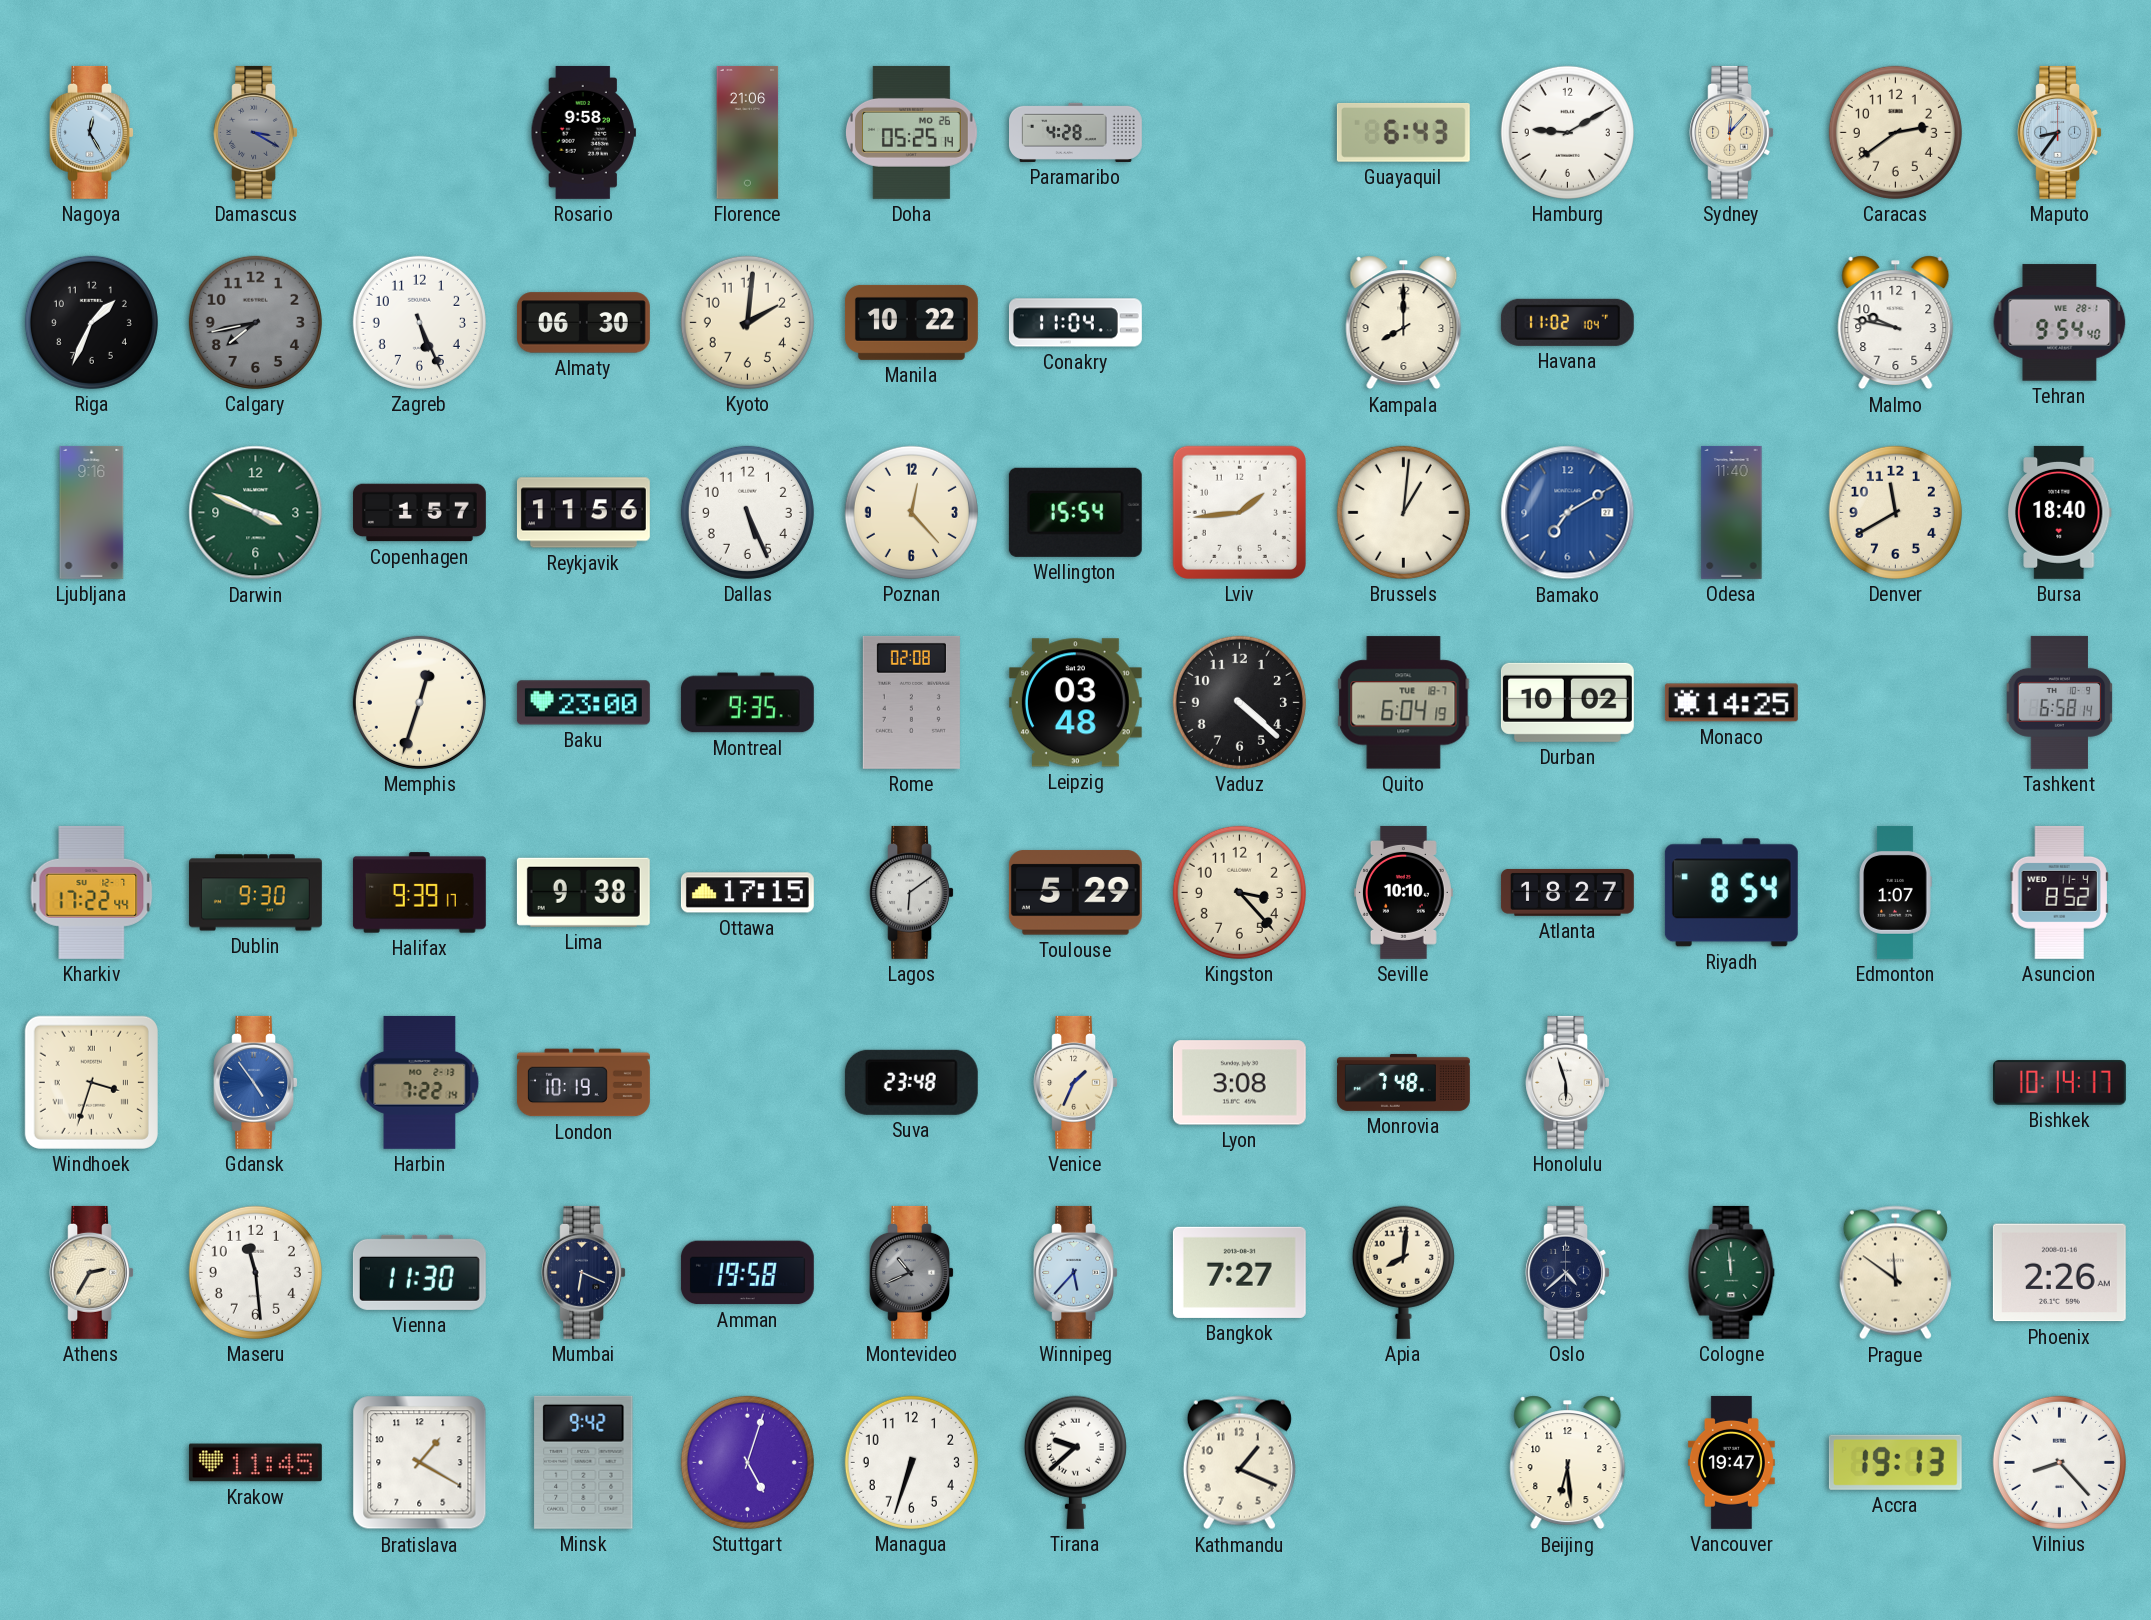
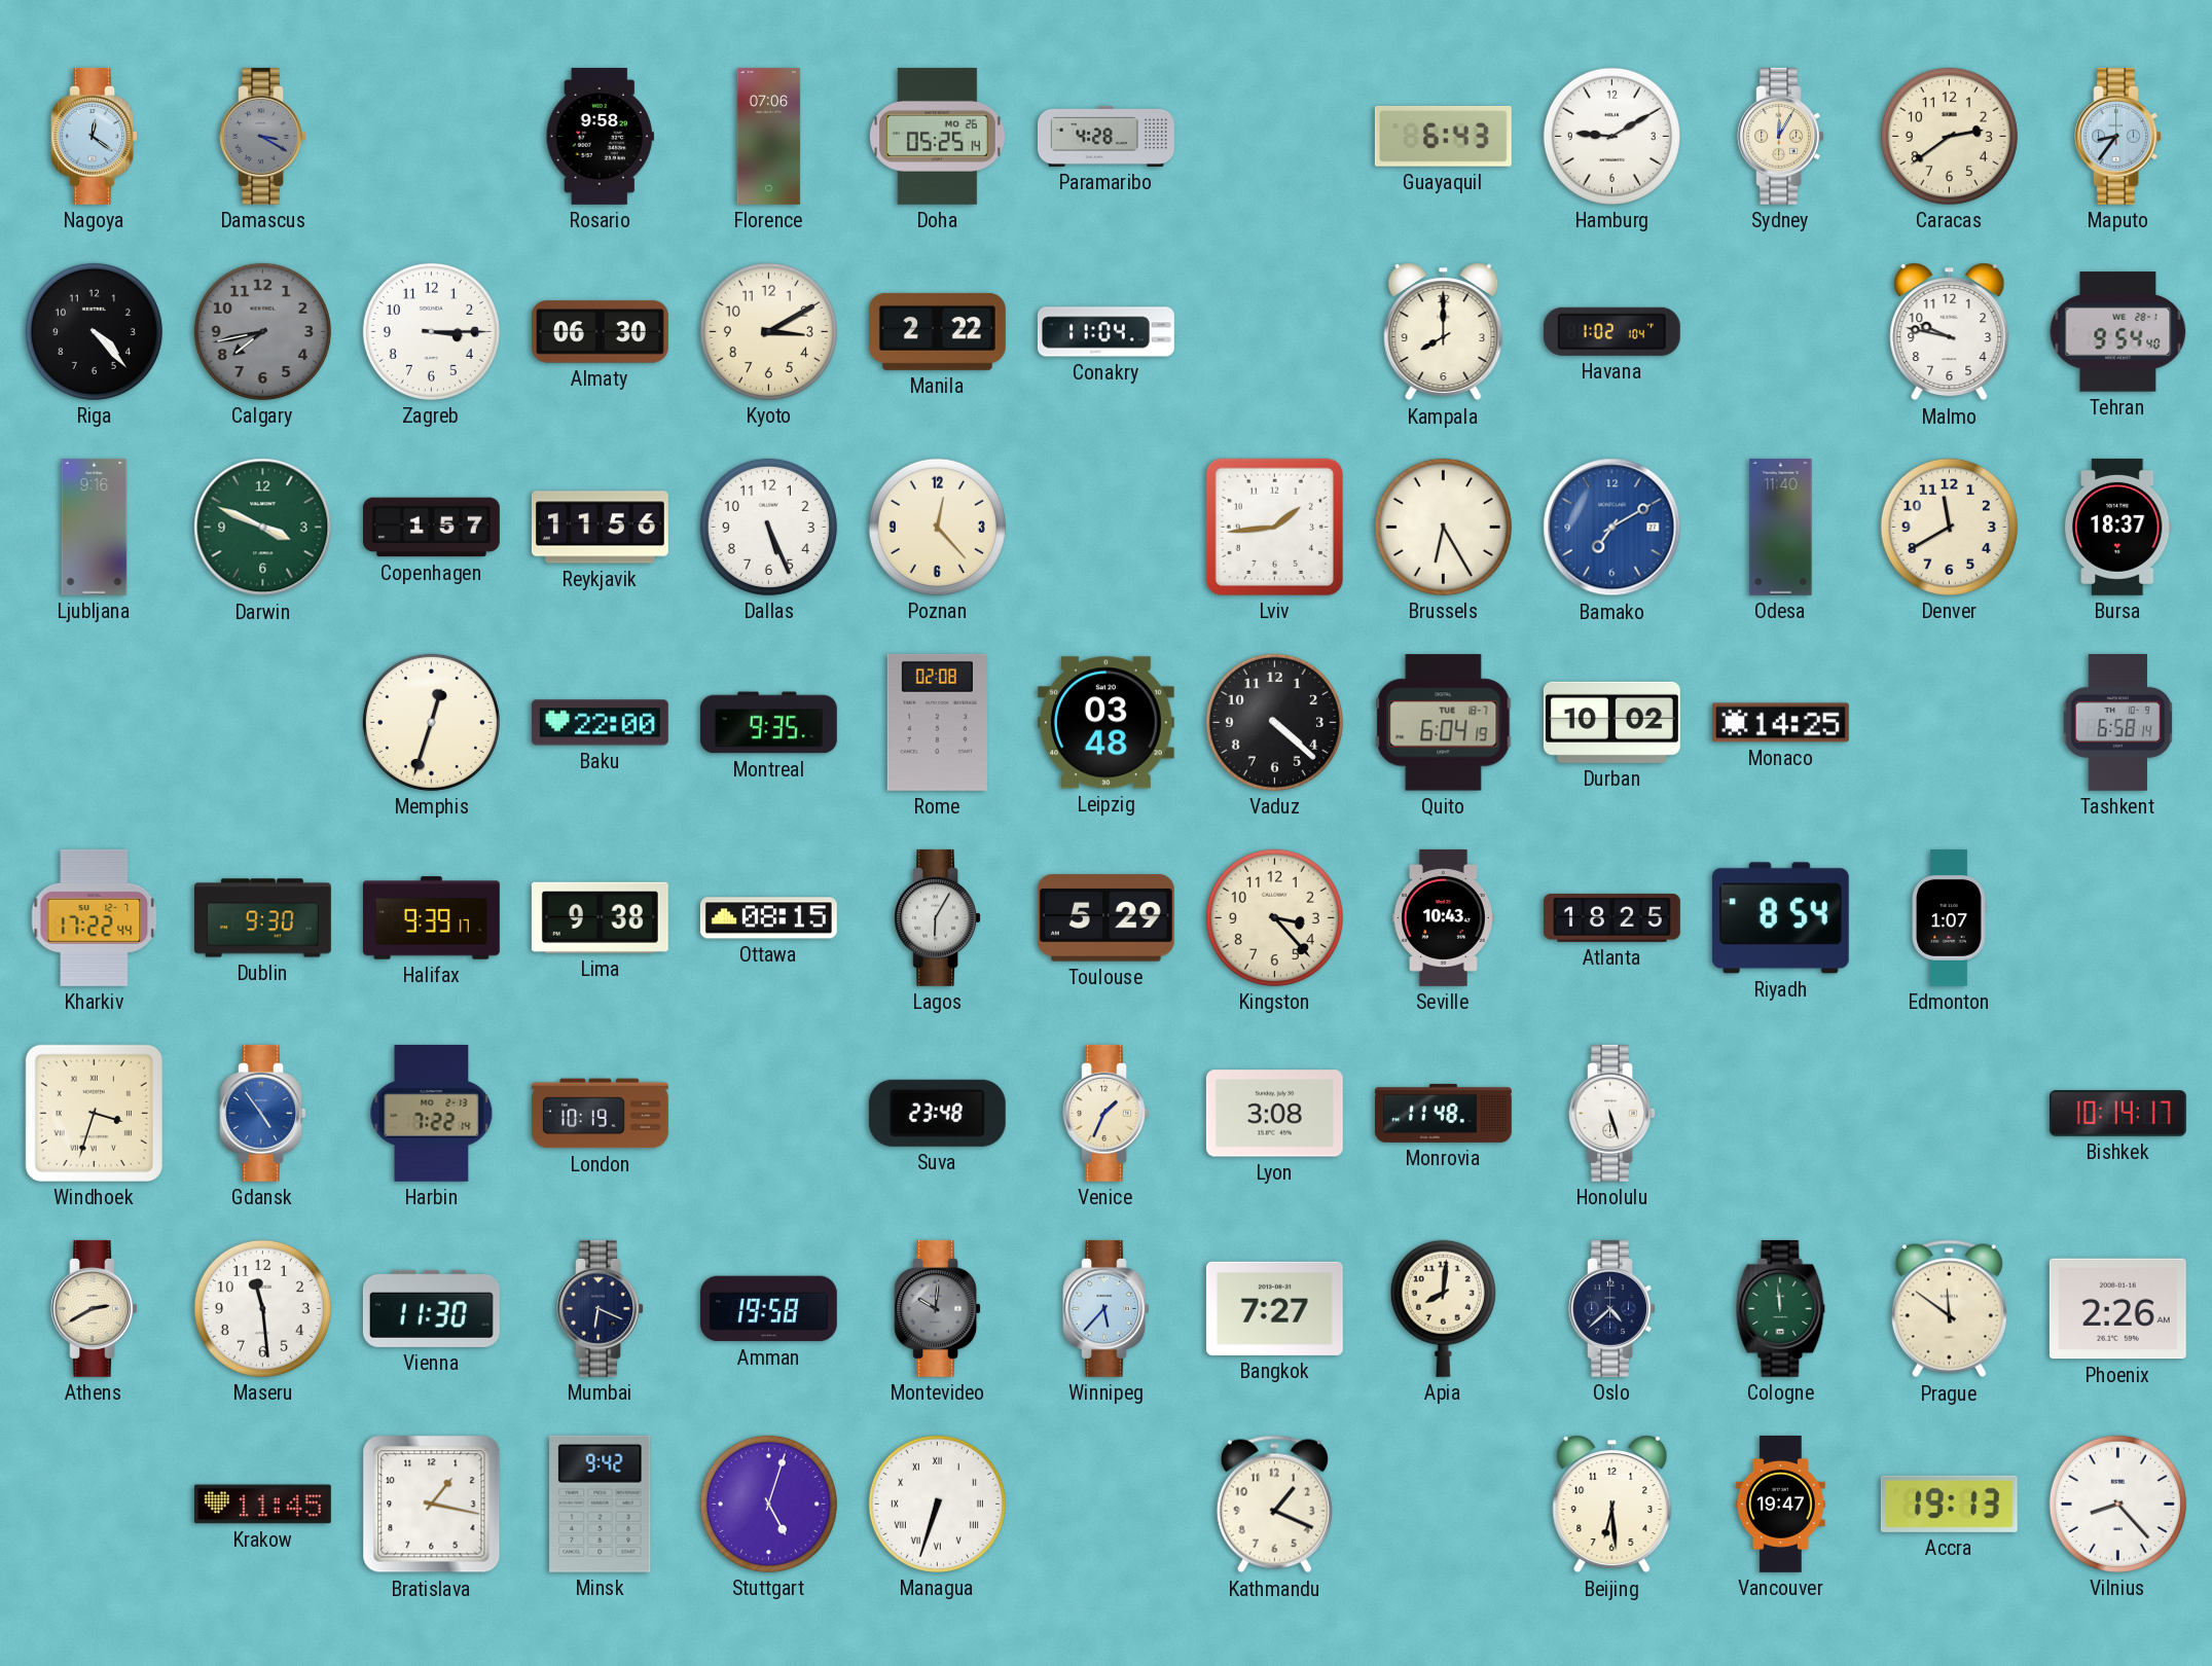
Nagoya: 12:25 -> 12:21 (94, 136)
Florence: 21:06 -> 07:06 (769, 136)
Sydney: 12:07 -> 12:05 (1780, 136)
Riga: 1:34 -> 4:23 (94, 331)
Zagreb: 5:26 -> 3:15 (431, 331)
Kyoto: 2:01 -> 3:10 (768, 331)
Manila: 10:22 -> 2:22 (937, 331)
Havana: 11:02 -> 1:02 (1611, 331)
Wellington: 15:54 -> none (1075, 512)
Brussels: 1:01 -> 6:25 (1443, 527)
Bursa: 18:40 -> 18:37 (2117, 527)
Baku: 23:00 -> 22:00 (600, 723)
Ottawa: 17:15 -> 08:15 (768, 918)
Lagos: 6:09 -> 6:05 (937, 917)
Seville: 10:10 -> 10:43 (1444, 917)
Atlanta: 18:27 -> 18:25 (1611, 917)
Asuncion: 8:52 -> none (2059, 892)
Monrovia: 7:48 -> 11:48 (1444, 1113)
Honolulu: 5:57 -> 5:27 (1611, 1113)
Athens: 2:35 -> 2:40 (94, 1308)
Montevideo: 10:41 -> 10:01 (937, 1308)
Bratislava: 1:20 -> 1:17 (432, 1505)
Managua numerals: Arabic -> Roman (937, 1504)
Tirana: 9:38 -> none (1075, 1462)
